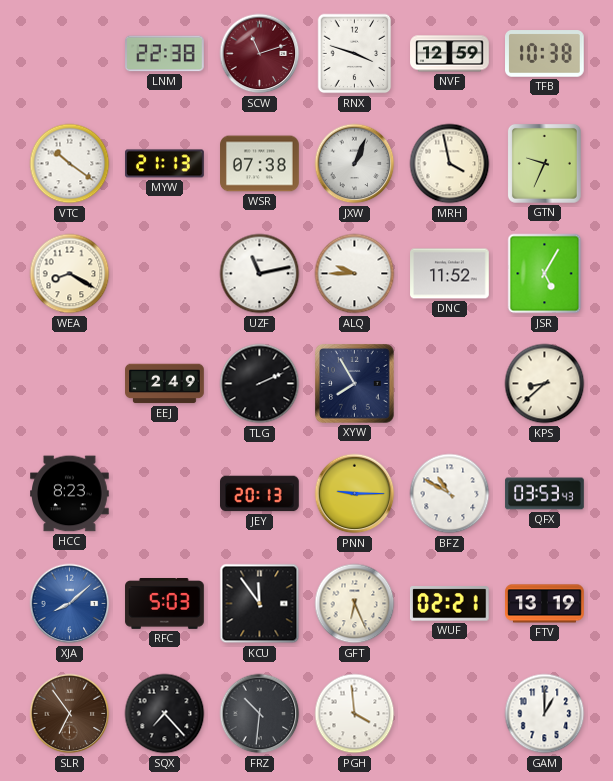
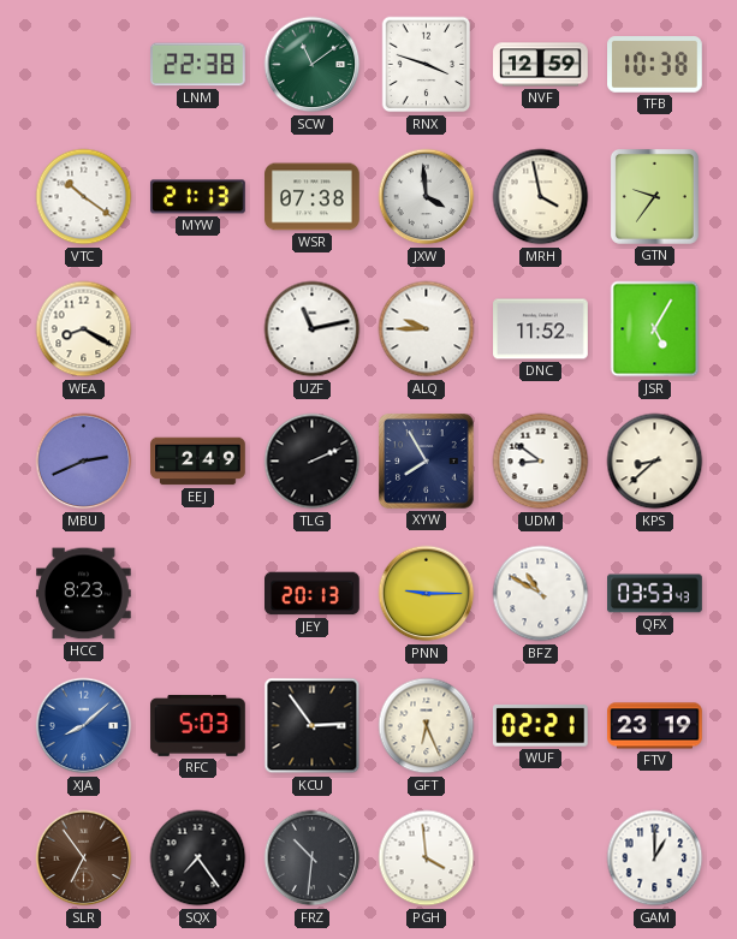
SCW: 11:12 -> 11:09 (313, 65)
SCW dial: burgundy -> green (313, 65)
JXW: 1:04 -> 3:59 (427, 197)
GTN: 9:34 -> 9:36 (654, 196)
MBU: none -> 2:41 (84, 462)
UDM: none -> 8:51 (541, 462)
KCU: 11:54 -> 2:54 (313, 726)
FTV: 13:19 -> 23:19 (655, 726)
SQX: 7:23 -> 7:24 (198, 858)
